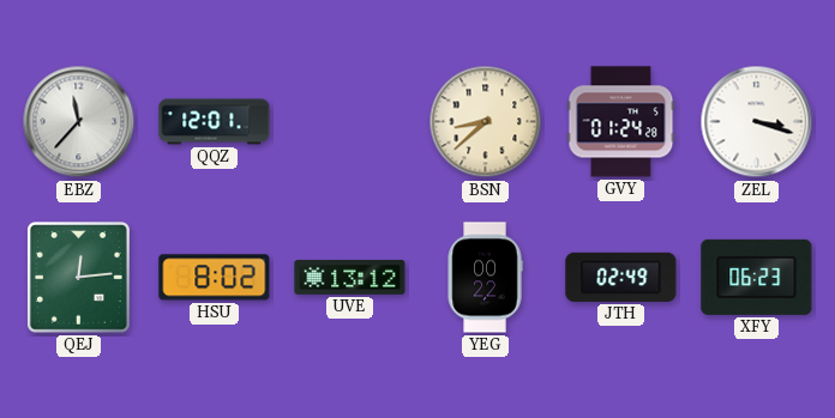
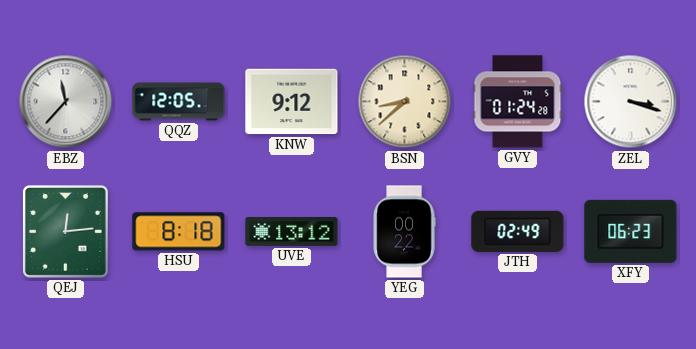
QQZ: 12:01 -> 12:05 (179, 102)
KNW: none -> 9:12 (292, 102)
HSU: 8:02 -> 8:18 (179, 232)
